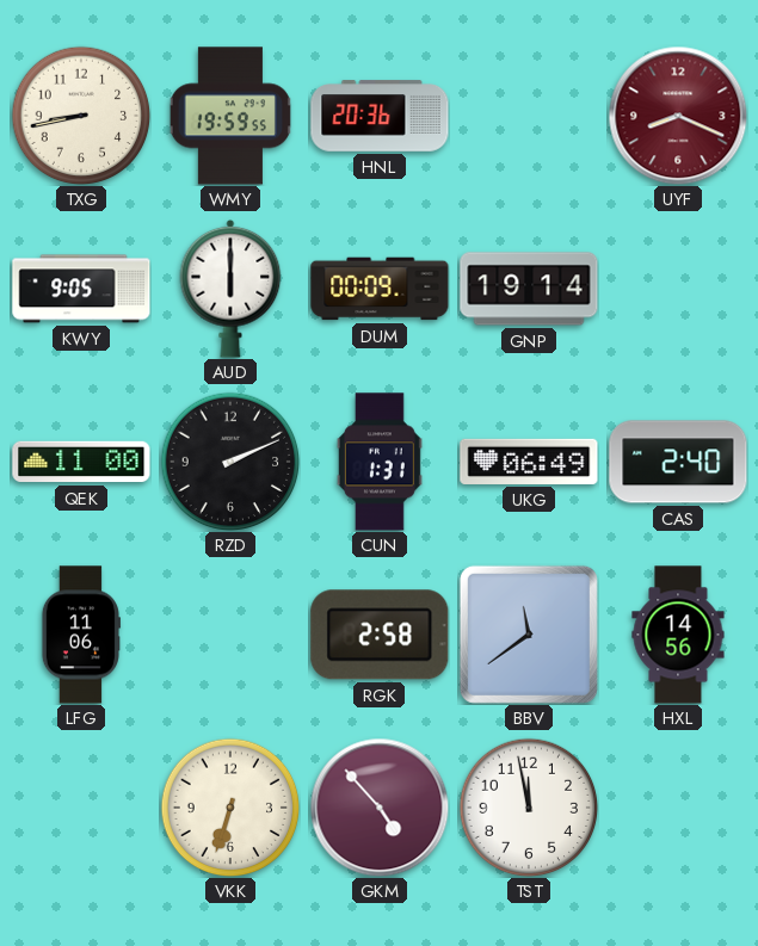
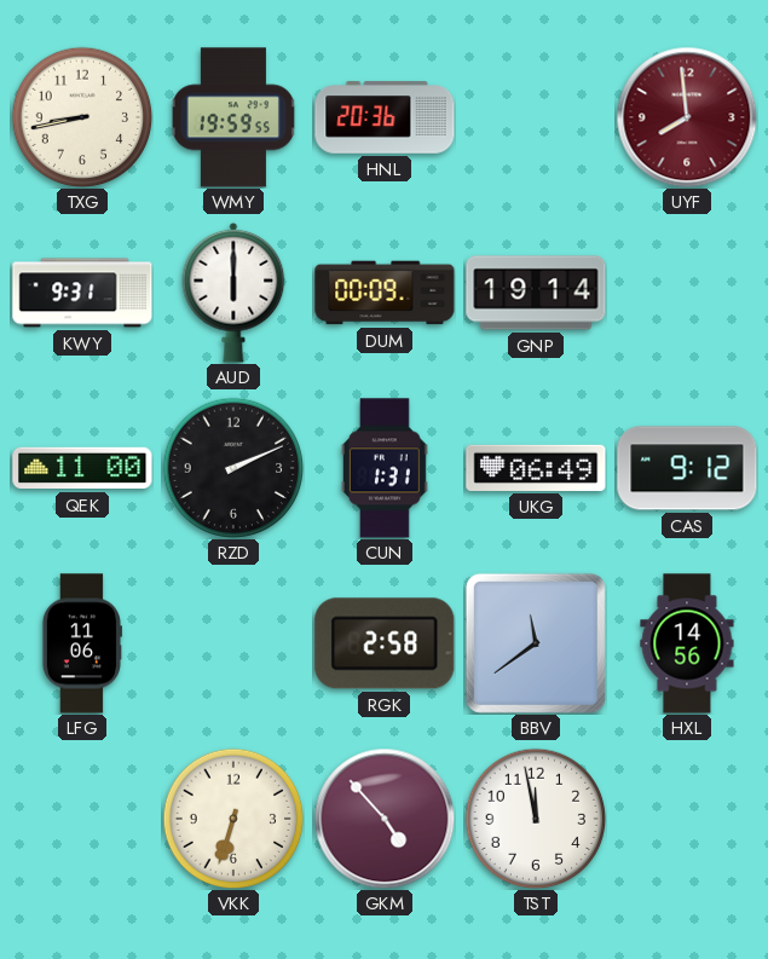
UYF: 8:19 -> 7:59 (687, 117)
KWY: 9:05 -> 9:31 (82, 293)
CAS: 2:40 -> 9:12 (687, 468)
